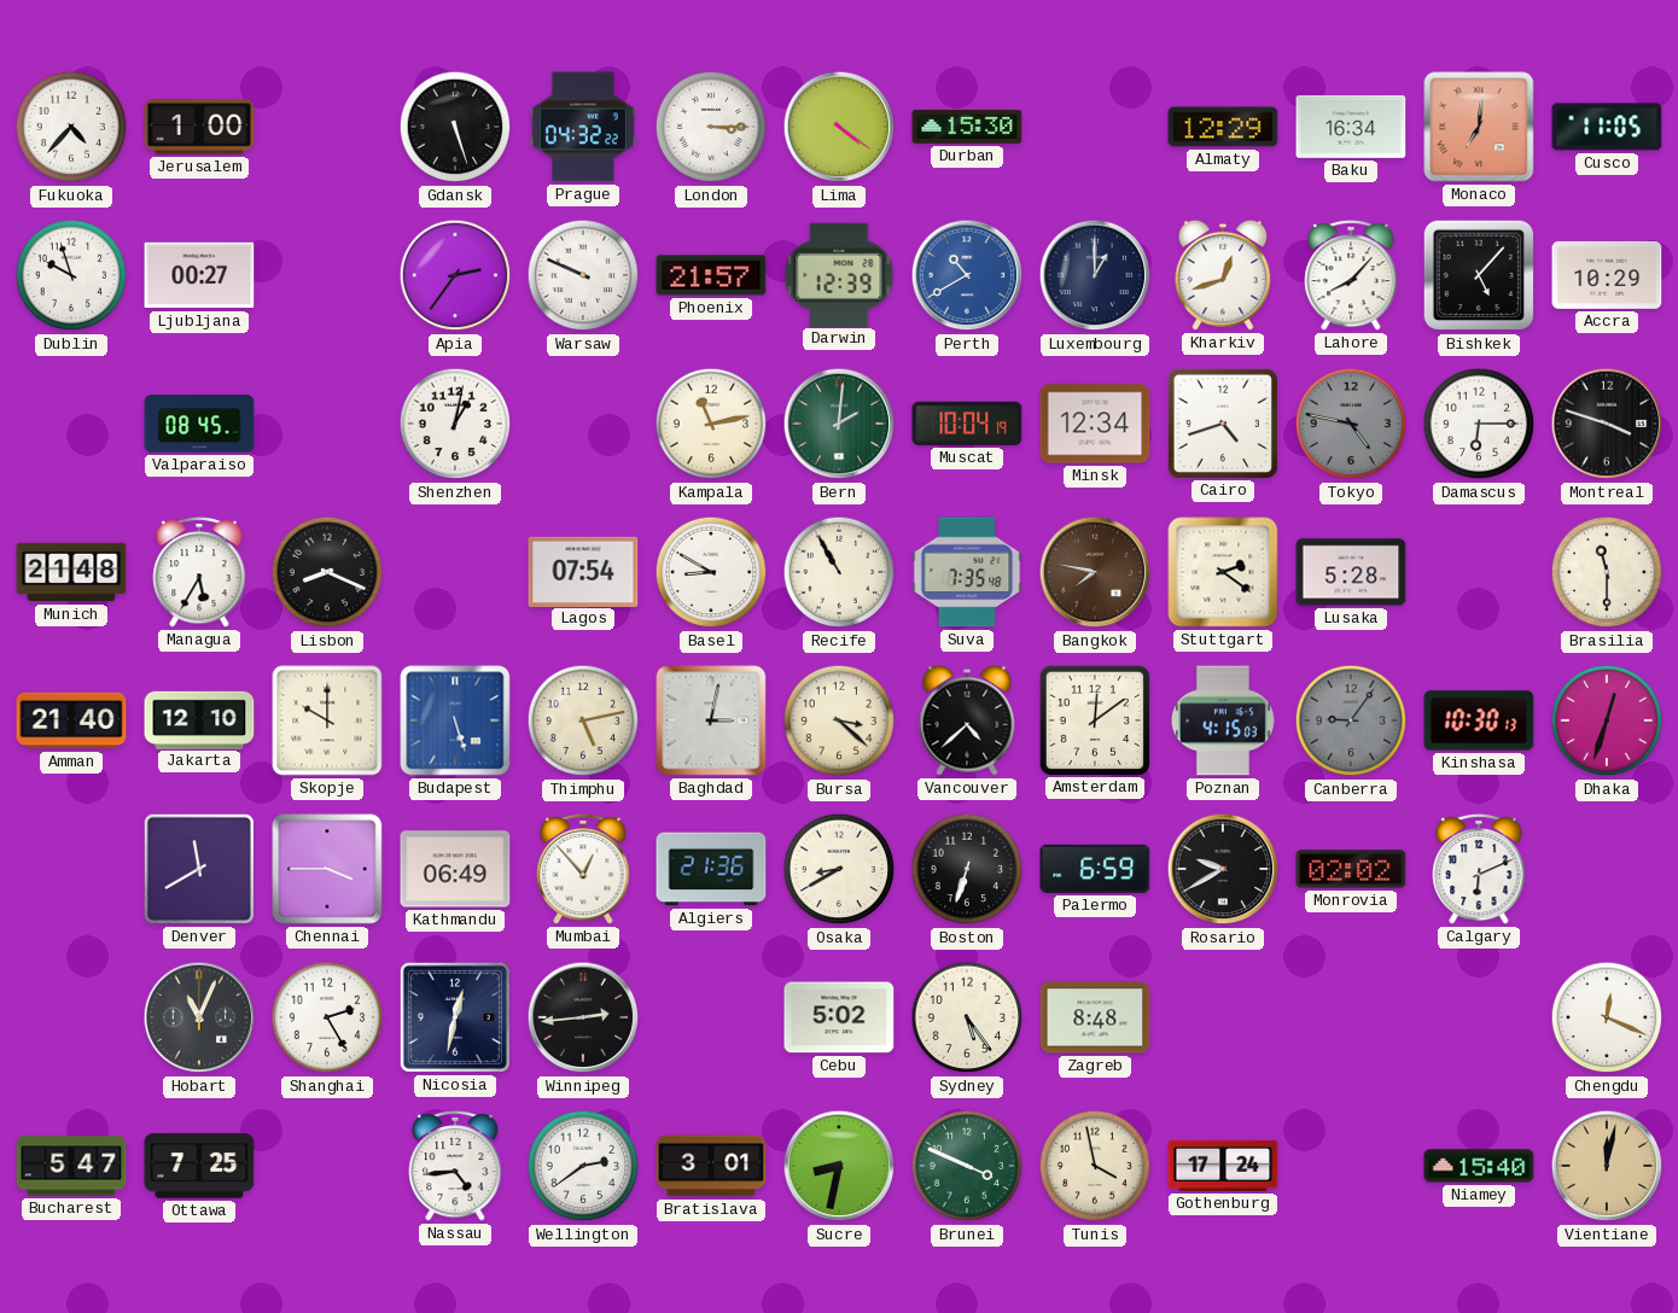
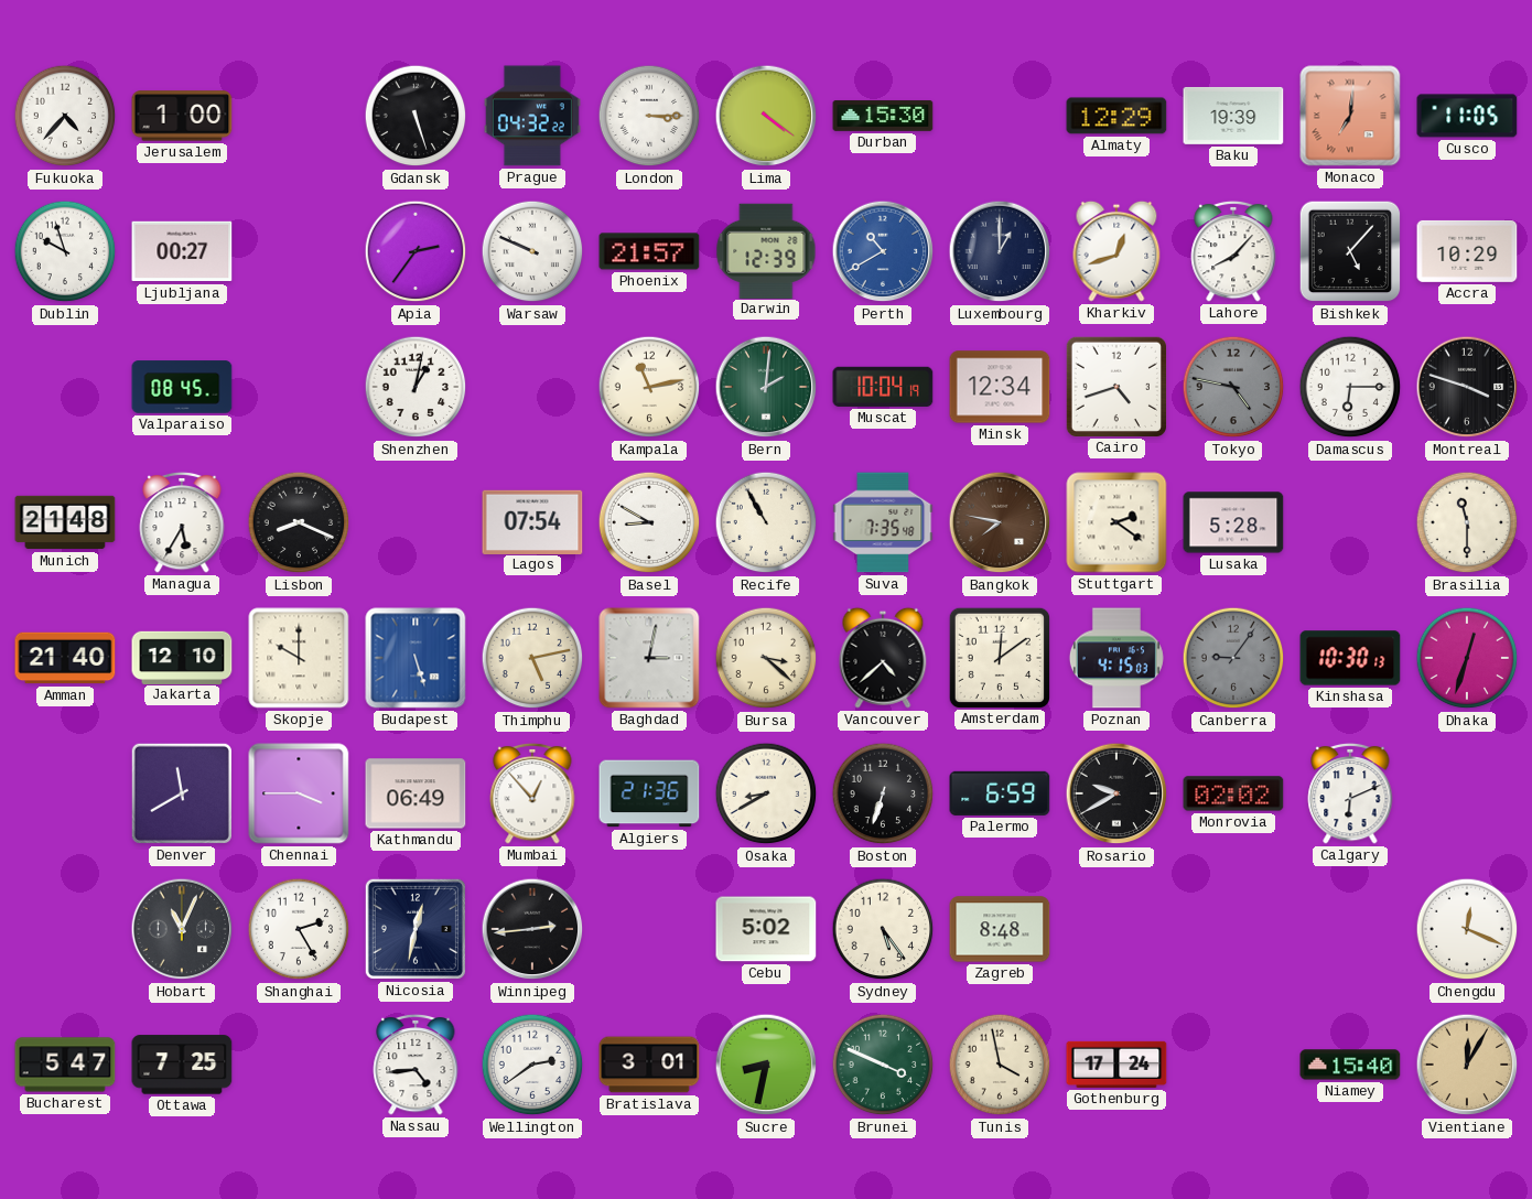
Baku: 16:34 -> 19:39 (1233, 116)
Vientiane: 12:02 -> 12:05 (1467, 1065)
